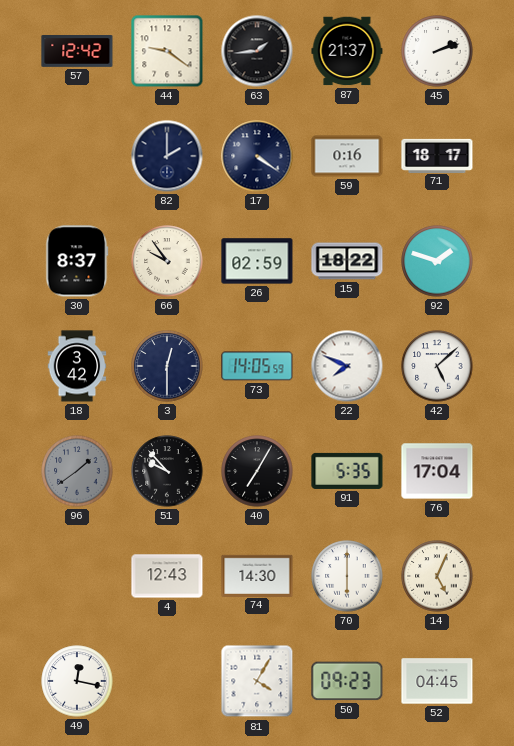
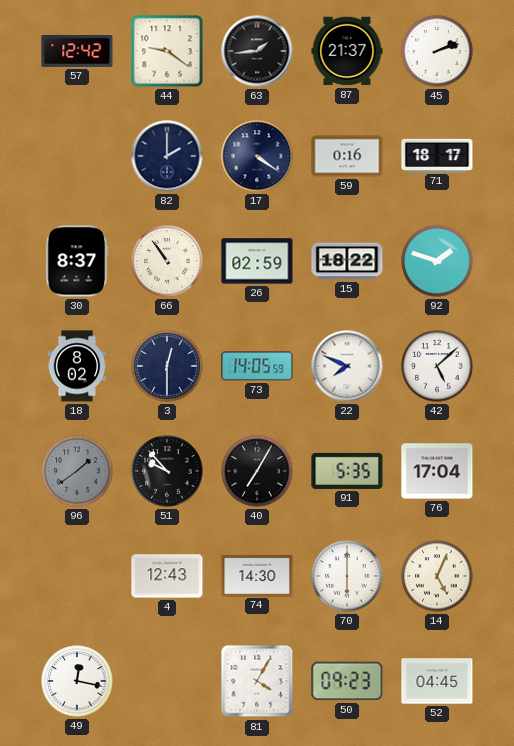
66: 9:54 -> 10:54 (167, 261)
18: 3:42 -> 8:02 (77, 366)
